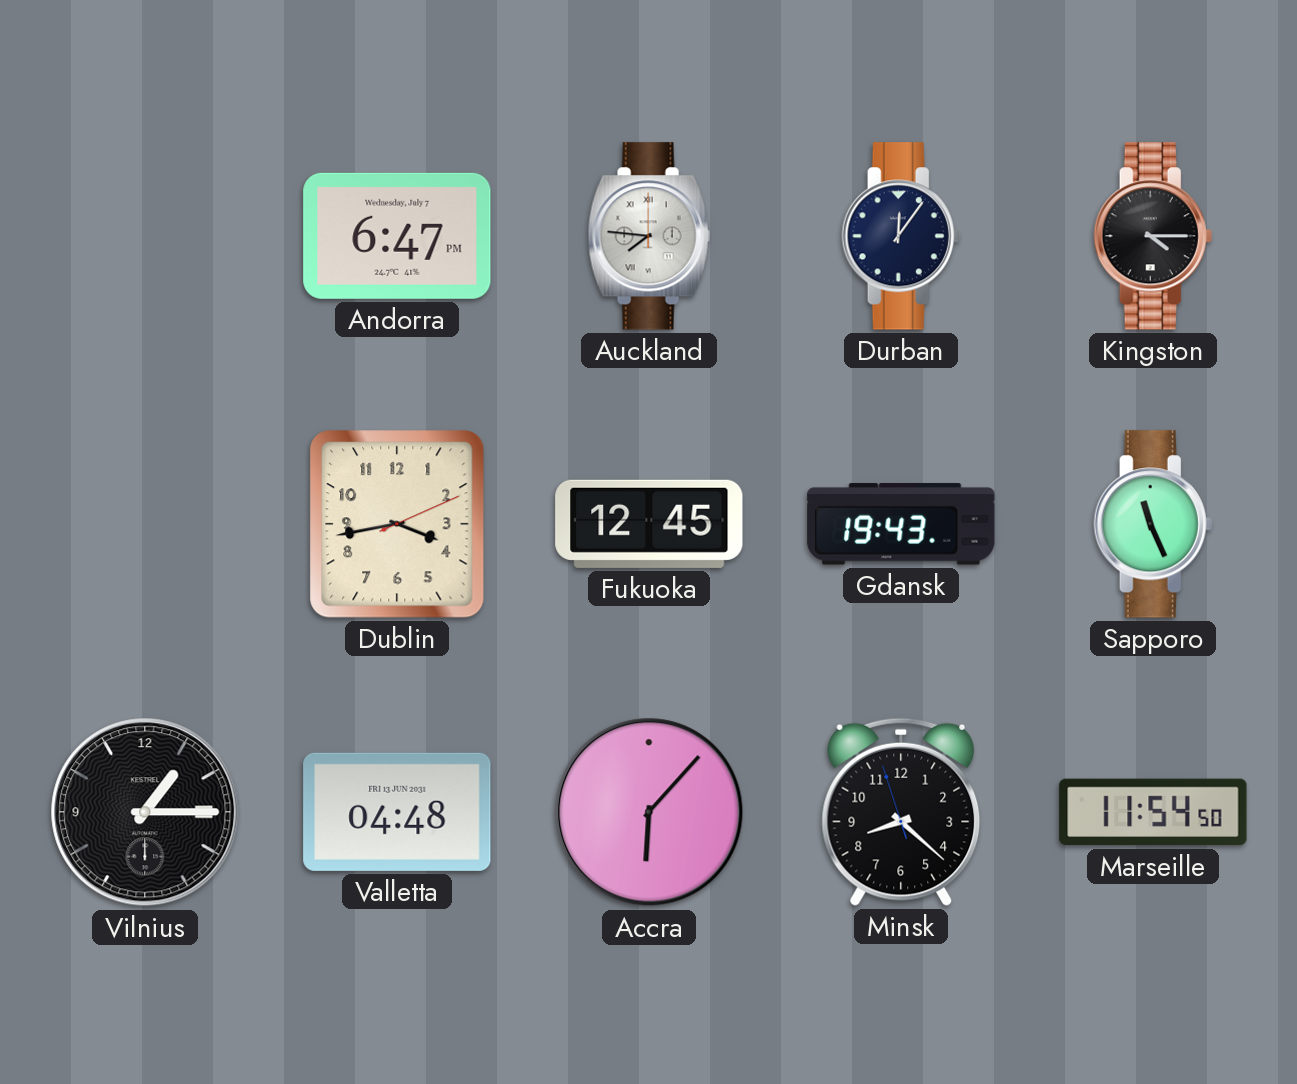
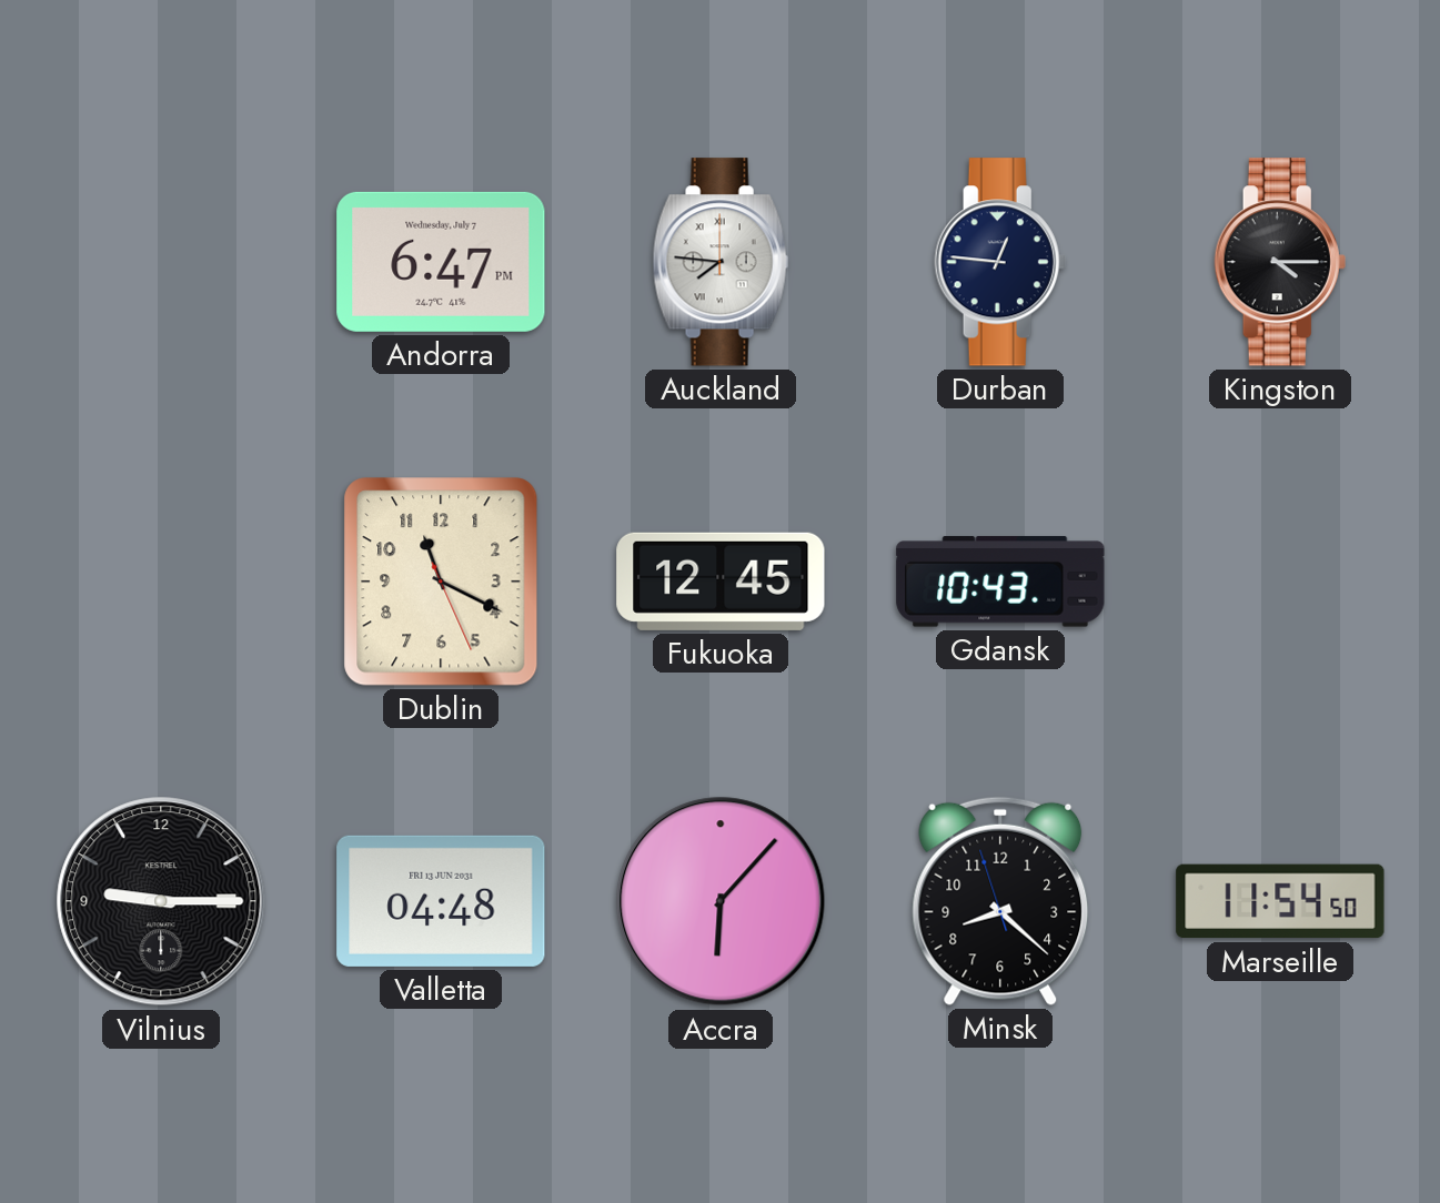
Durban: 12:06 -> 12:46 (1000, 262)
Dublin: 3:43 -> 11:19 (441, 582)
Gdansk: 19:43 -> 10:43 (1000, 582)
Sapporo: 11:26 -> none (1153, 524)
Vilnius: 1:15 -> 9:15 (161, 901)
